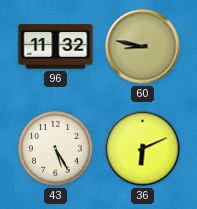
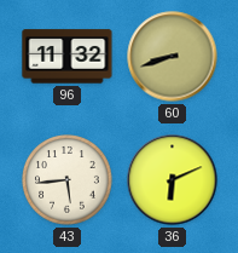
60: 8:47 -> 8:42 (173, 57)
43: 5:25 -> 5:44 (68, 180)
